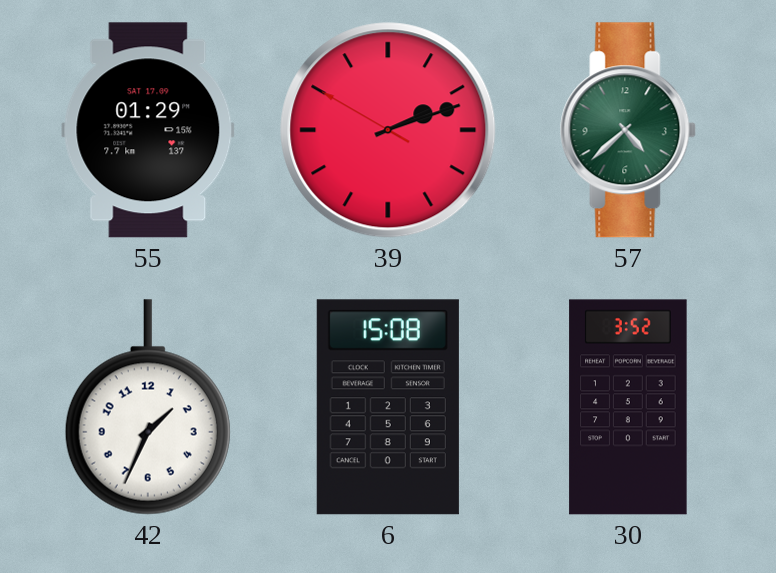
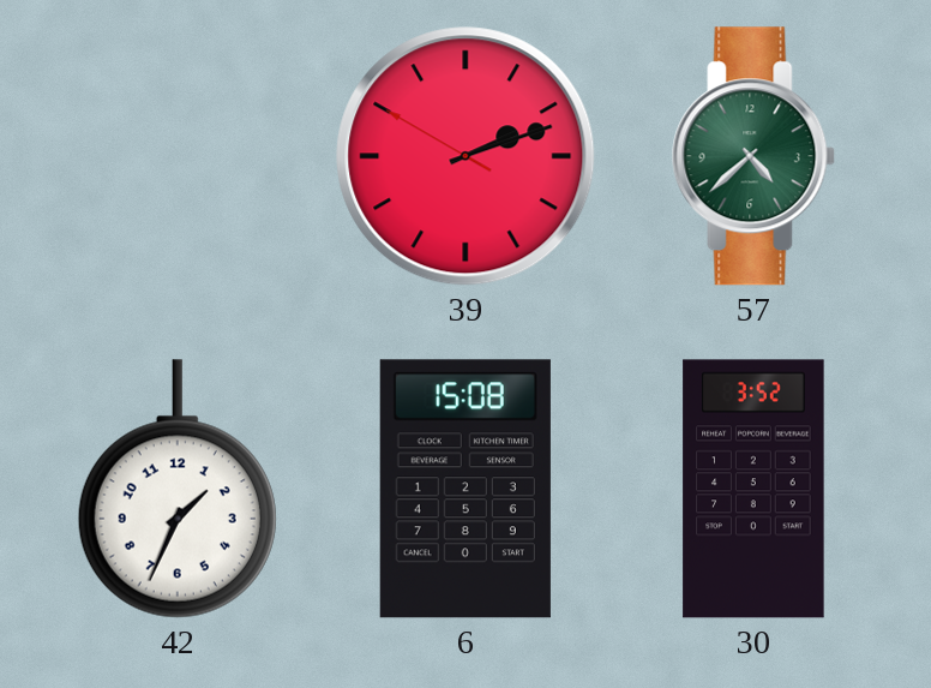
55: 01:29 -> none (148, 130)
